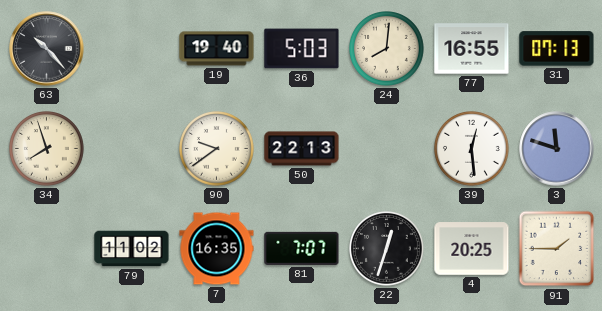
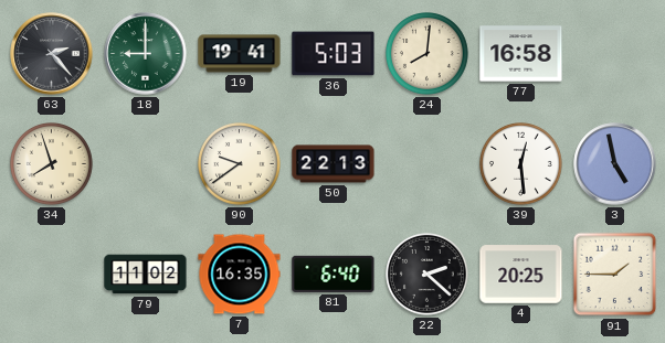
63: 10:23 -> 2:23 (52, 54)
18: none -> 9:00 (146, 54)
19: 19:40 -> 19:41 (240, 54)
77: 16:55 -> 16:58 (521, 54)
31: 07:13 -> none (557, 49)
3: 11:48 -> 4:58 (615, 164)
81: 7:07 -> 6:40 (334, 274)
22: 12:33 -> 2:22 (427, 275)
